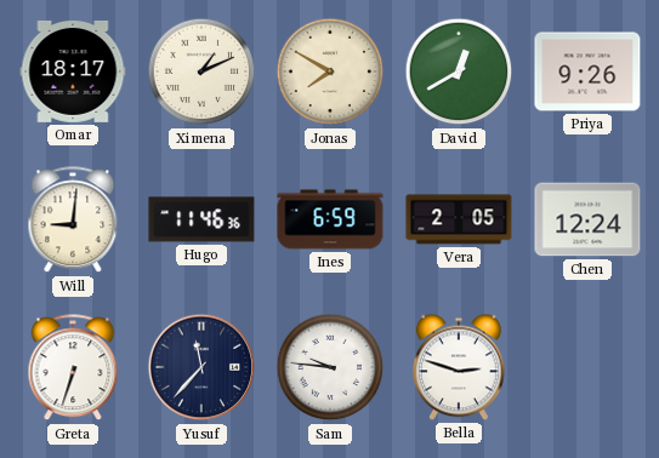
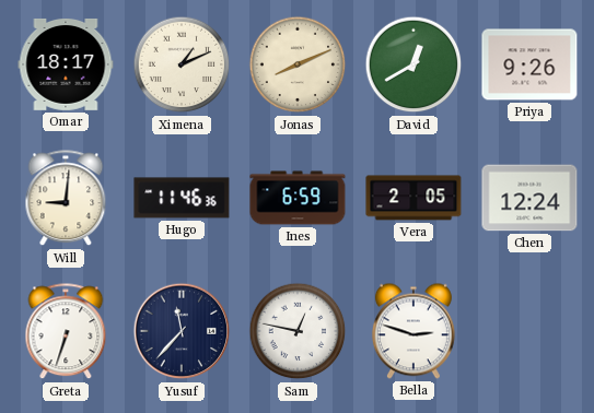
Jonas: 7:50 -> 8:11 (298, 64)
Sam: 9:46 -> 12:47 (298, 331)
